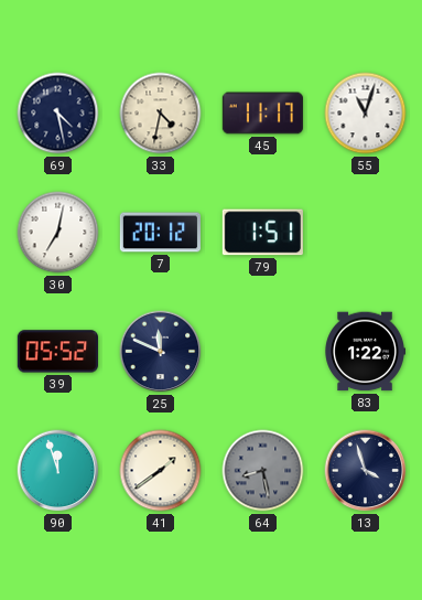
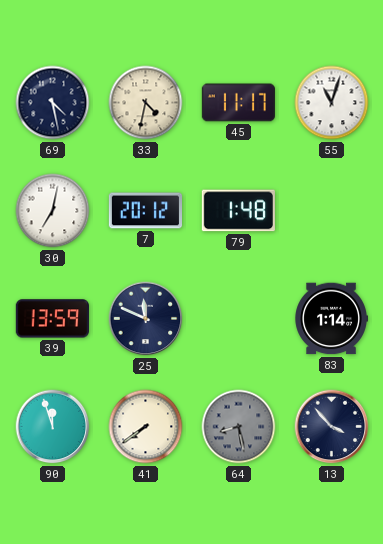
79: 1:51 -> 1:48 (238, 211)
39: 05:52 -> 13:59 (52, 319)
83: 1:22 -> 1:14 (331, 319)
41: 1:39 -> 7:39 (146, 427)
13: 3:57 -> 3:53 (332, 427)
